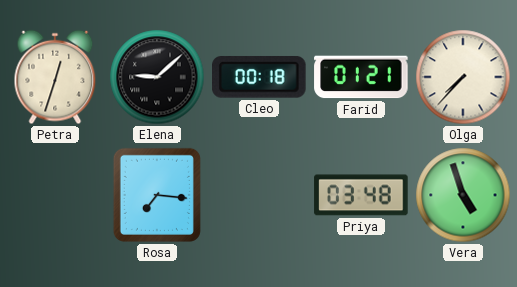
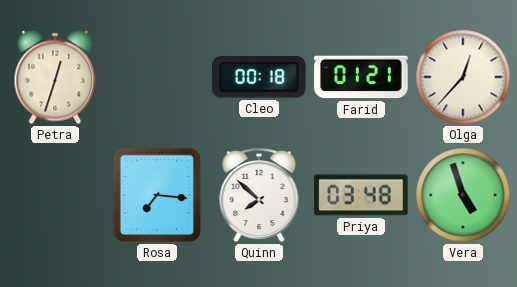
Elena: 9:08 -> none (157, 77)
Olga: 7:37 -> 12:37 (463, 77)
Quinn: none -> 7:52 (259, 195)
